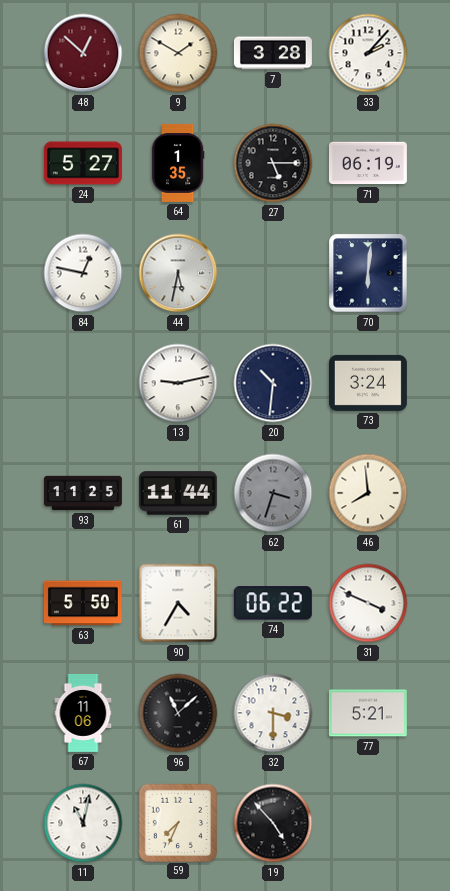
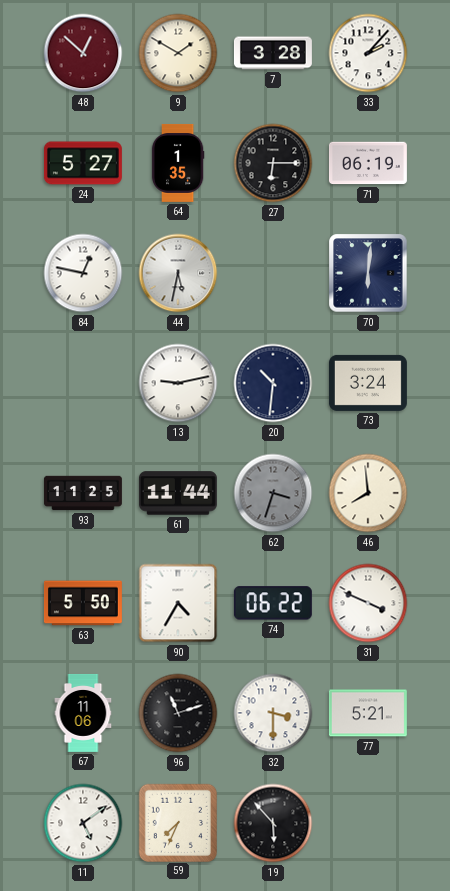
27: 5:15 -> 6:15 (273, 163)
96: 11:08 -> 11:12 (178, 713)
11: 11:02 -> 5:09 (83, 823)
19: 4:53 -> 5:53 (273, 823)
